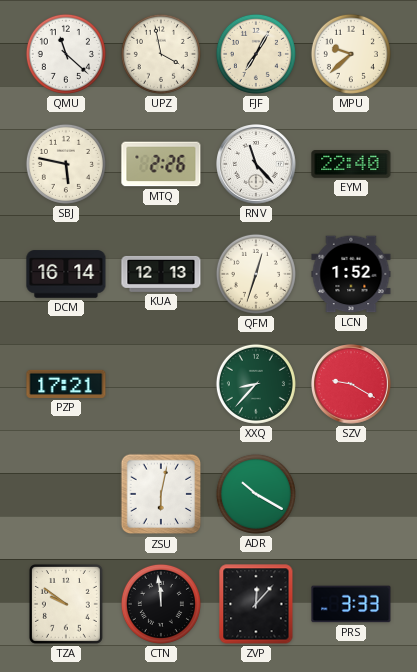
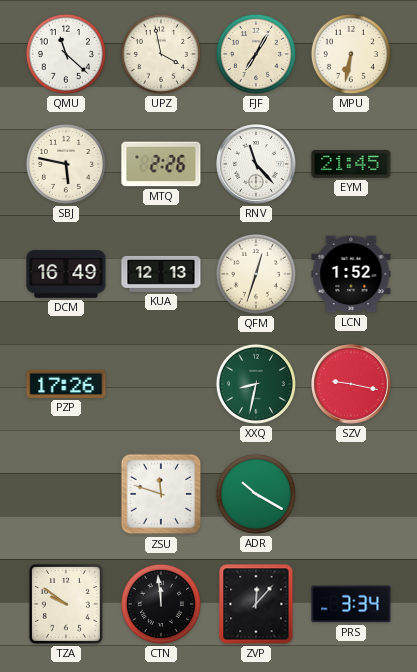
MPU: 9:38 -> 6:32 (351, 54)
EYM: 22:40 -> 21:45 (351, 165)
DCM: 16:14 -> 16:49 (66, 274)
PZP: 17:21 -> 17:26 (66, 384)
XXQ: 8:37 -> 8:32 (256, 384)
SZV: 9:20 -> 9:17 (352, 385)
ZSU: 6:02 -> 11:48 (161, 494)
PRS: 3:33 -> 3:34 (351, 604)
